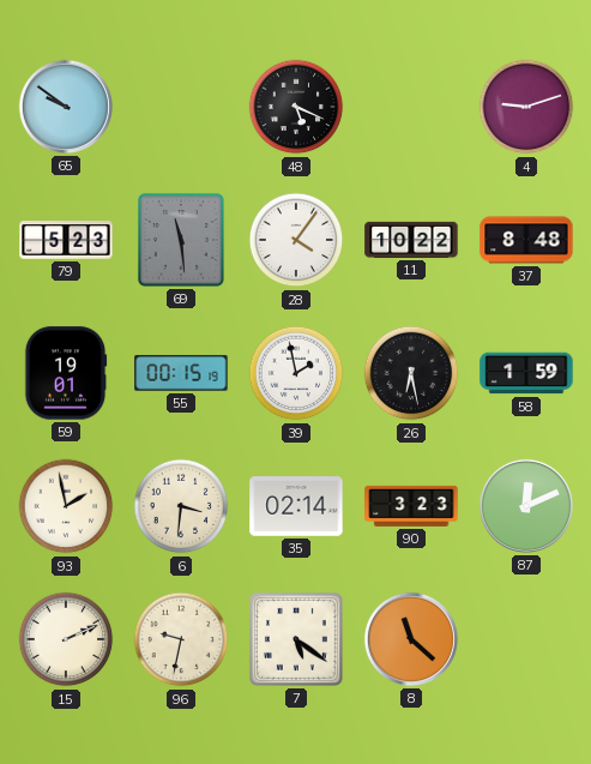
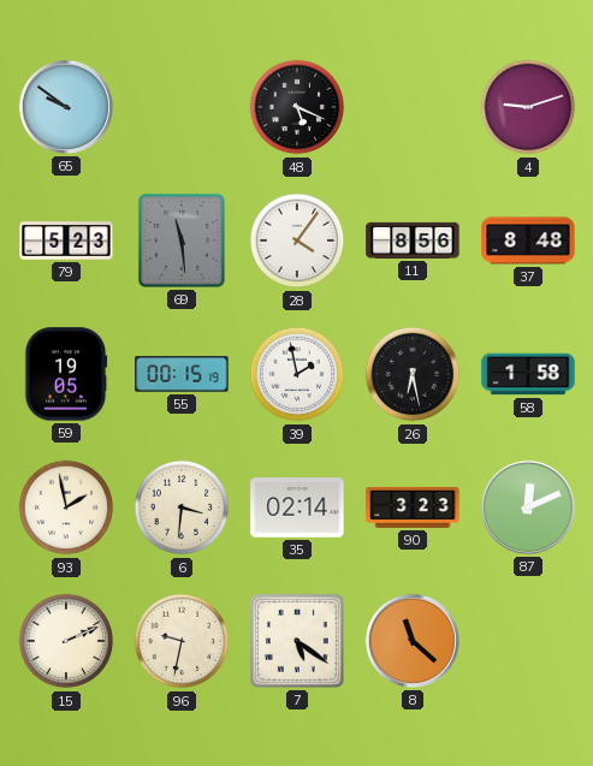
11: 10:22 -> 8:56 (413, 241)
59: 19:01 -> 19:05 (66, 374)
58: 1:59 -> 1:58 (528, 374)
